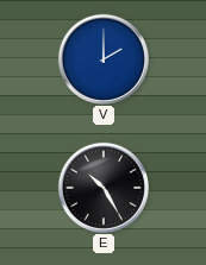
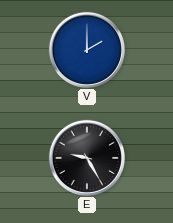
E: 10:25 -> 9:25 (86, 157)
